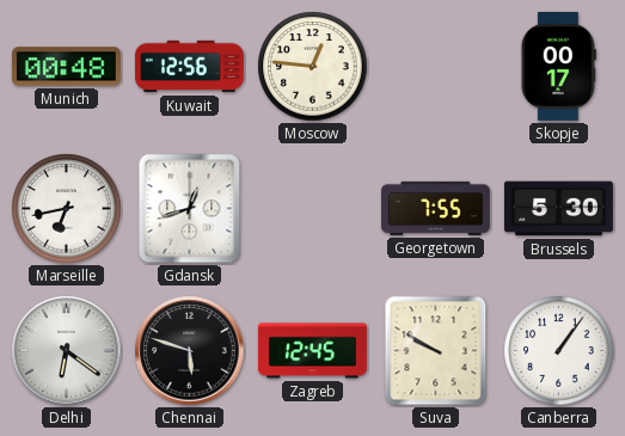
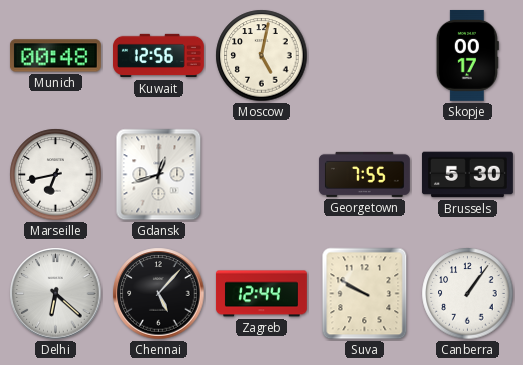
Moscow: 12:46 -> 5:02 (262, 56)
Delhi: 6:21 -> 6:22 (56, 294)
Chennai: 5:48 -> 5:07 (159, 294)
Zagreb: 12:45 -> 12:44 (261, 294)
